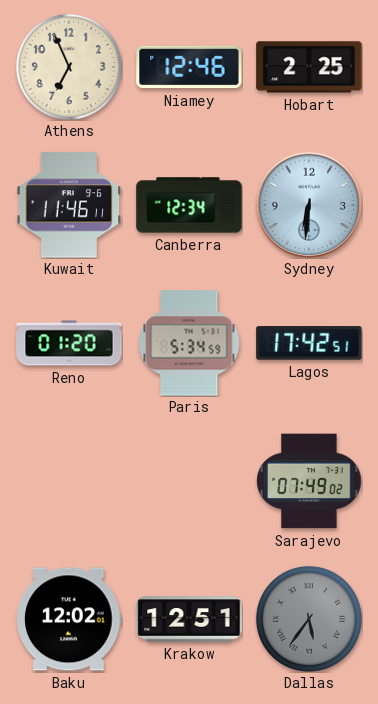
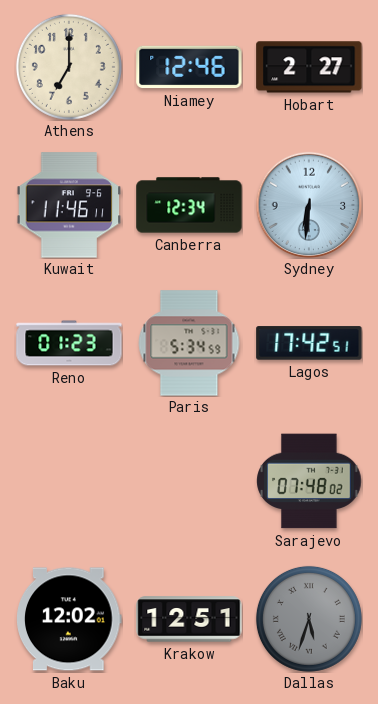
Athens: 6:56 -> 7:00 (69, 67)
Hobart: 2:25 -> 2:27 (309, 67)
Reno: 01:20 -> 01:23 (69, 343)
Sarajevo: 07:49 -> 07:48 (309, 481)
Dallas: 5:36 -> 5:33 (309, 619)
